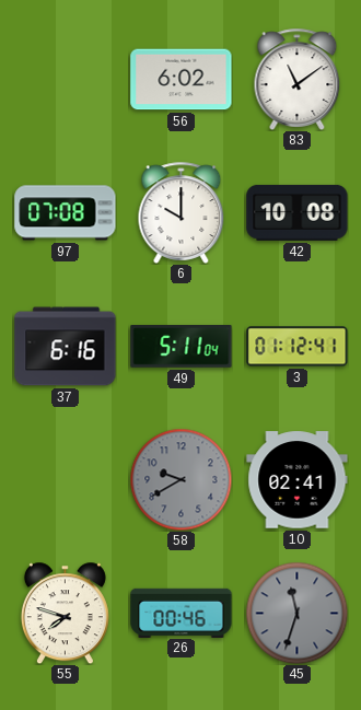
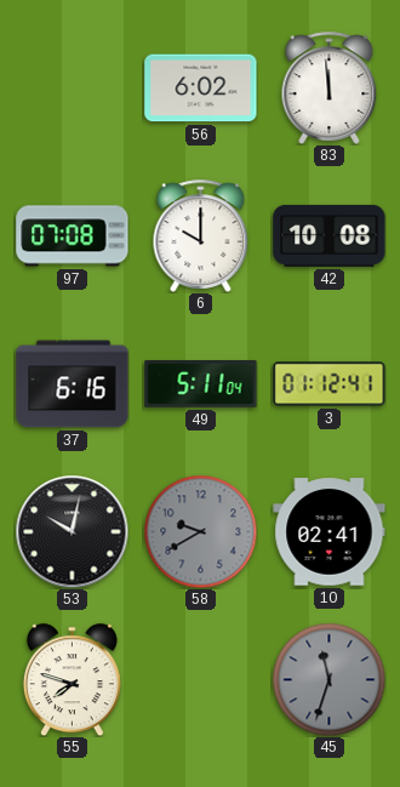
83: 11:09 -> 11:59 (330, 87)
53: none -> 10:02 (72, 531)
26: 00:46 -> none (182, 613)
